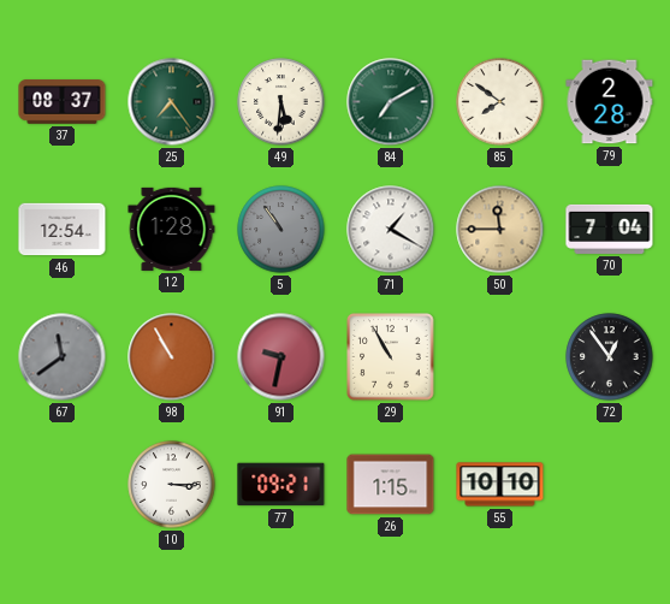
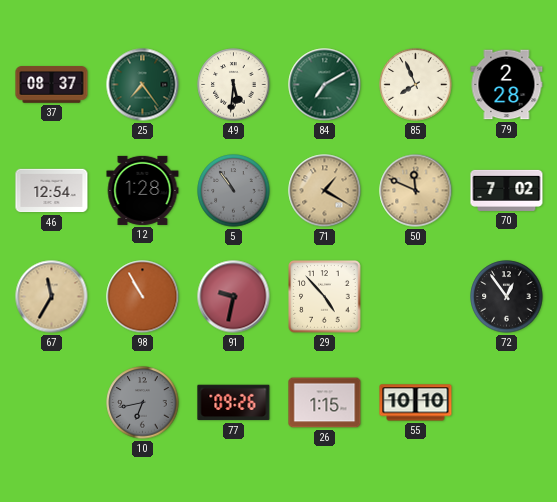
85: 7:51 -> 7:56 (416, 85)
71 dial: white -> champagne (325, 191)
50: 11:45 -> 11:49 (416, 191)
70: 7:04 -> 7:02 (507, 190)
67: 11:39 -> 11:35 (52, 297)
67 dial: grey -> champagne (52, 297)
29: 10:55 -> 4:53 (325, 297)
10: 3:15 -> 6:43 (143, 403)
10 dial: white -> grey (143, 403)
77: 09:21 -> 09:26 (234, 403)
